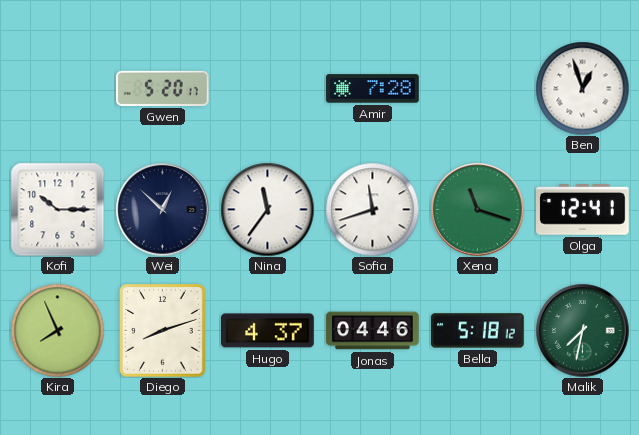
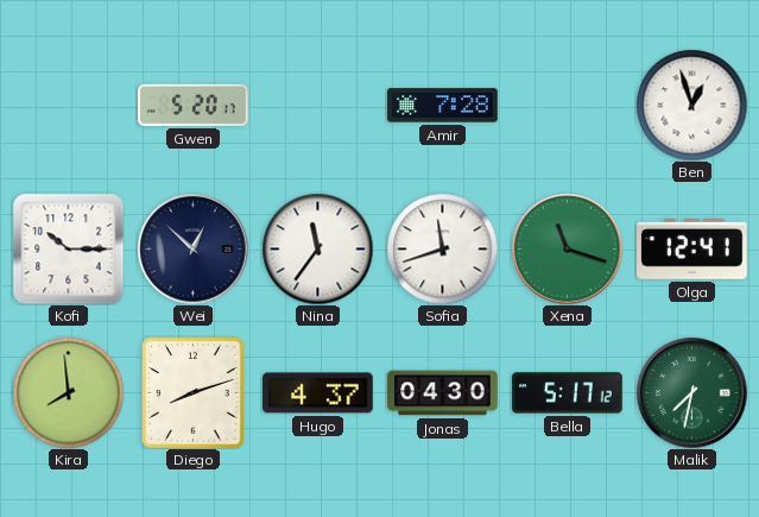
Kira: 7:56 -> 7:59 (68, 392)
Jonas: 04:46 -> 04:30 (443, 393)
Bella: 5:18 -> 5:17 (568, 393)
